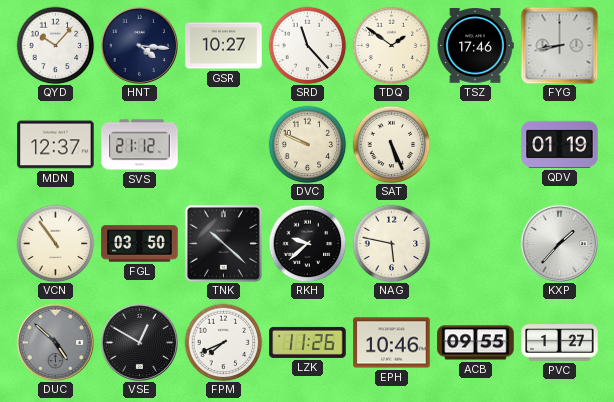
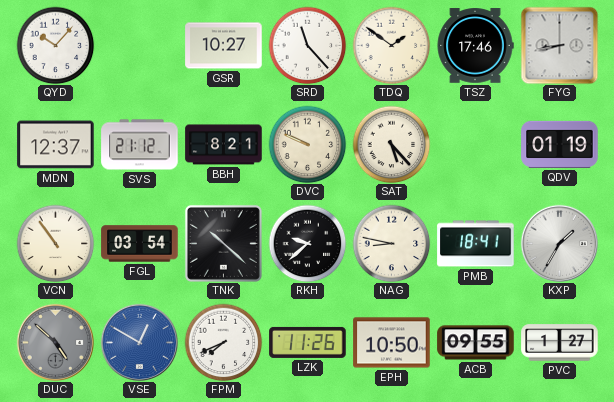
HNT: 4:16 -> none (139, 45)
BBH: none -> 8:21 (224, 145)
SAT: 5:26 -> 5:23 (391, 144)
FGL: 03:50 -> 03:54 (140, 244)
NAG: 5:47 -> 8:47 (391, 243)
PMB: none -> 18:41 (476, 244)
KXP: 1:37 -> 1:35 (559, 243)
VSE dial: black -> blue (139, 342)
EPH: 10:46 -> 10:50 (392, 343)
